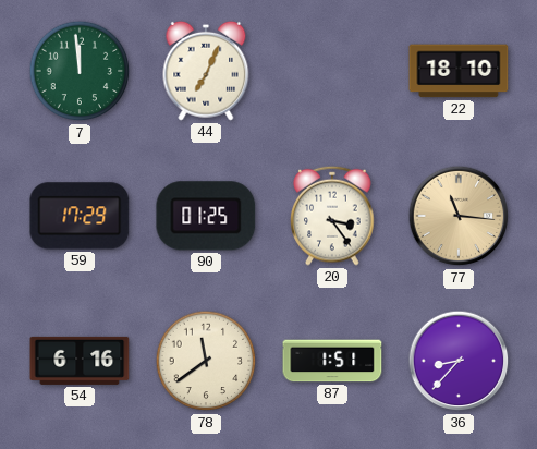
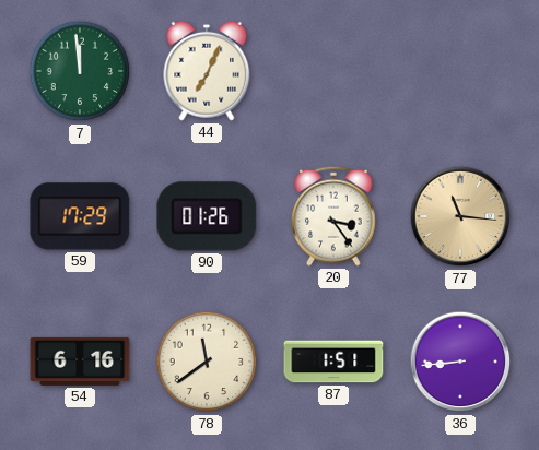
22: 18:10 -> none (459, 71)
90: 01:25 -> 01:26 (207, 216)
36: 8:37 -> 8:44 (460, 362)
